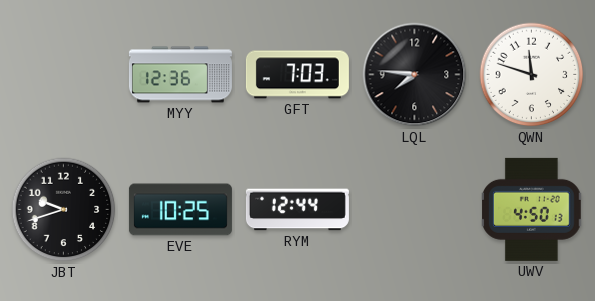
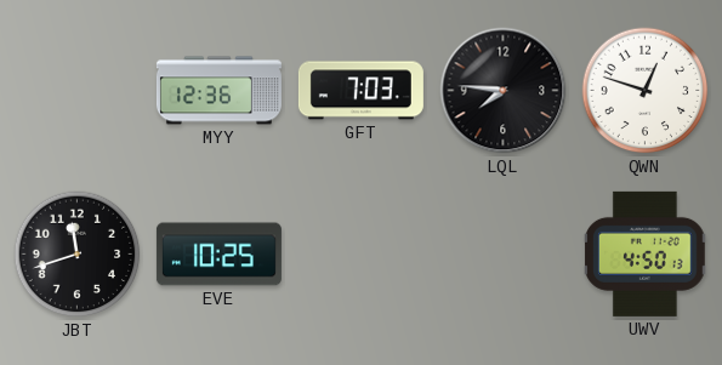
QWN: 11:48 -> 12:48 (646, 91)
JBT: 9:42 -> 11:42 (78, 255)
RYM: 12:44 -> none (297, 210)
